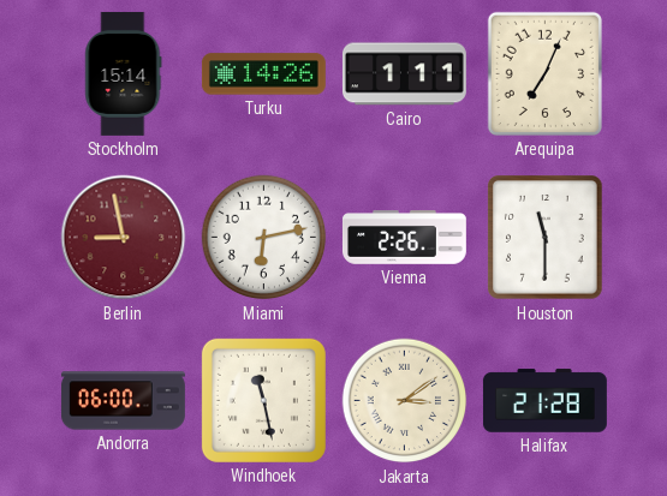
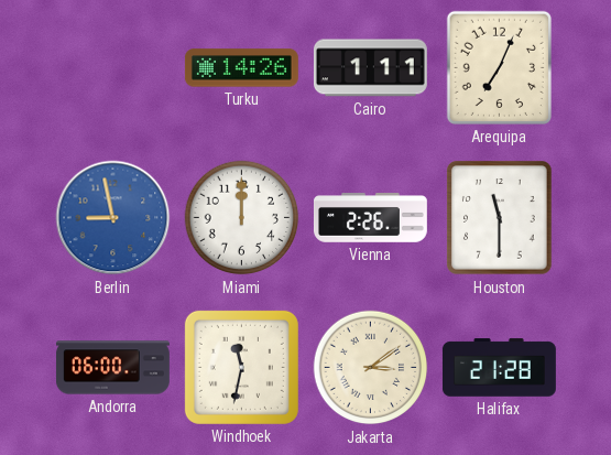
Stockholm: 15:14 -> none (124, 73)
Berlin dial: burgundy -> blue (113, 218)
Miami: 6:13 -> 12:00 (242, 218)
Windhoek: 11:28 -> 11:32 (241, 367)
